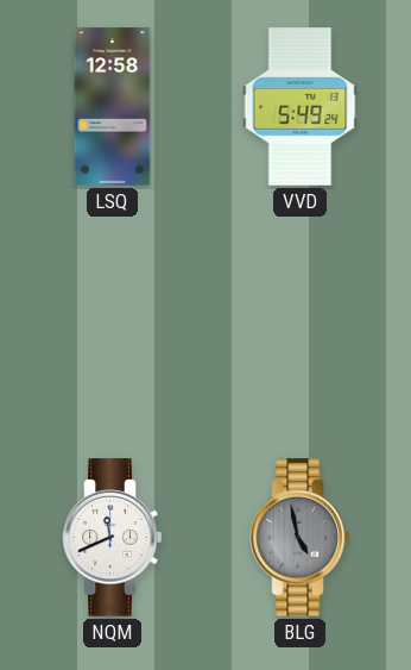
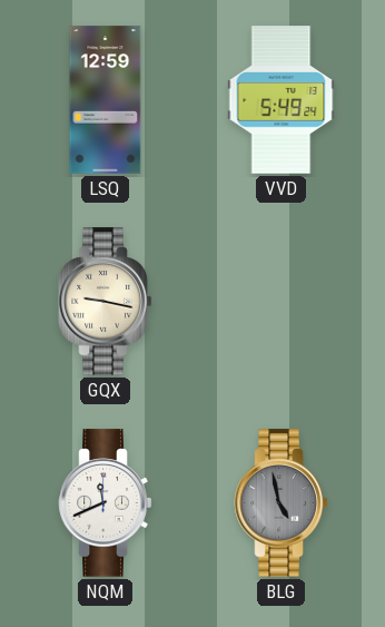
LSQ: 12:58 -> 12:59 (106, 100)
GQX: none -> 9:17 (106, 302)
